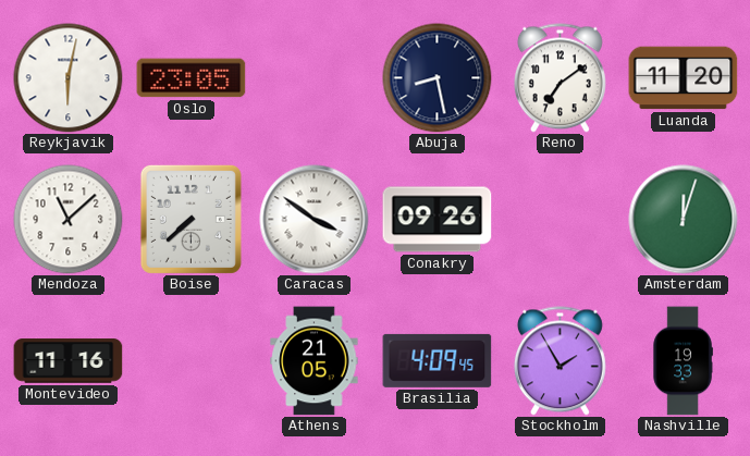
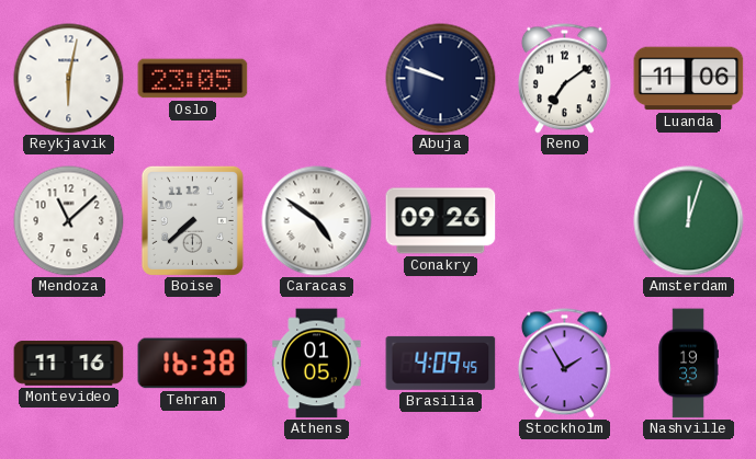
Abuja: 8:28 -> 9:48 (441, 79)
Luanda: 11:20 -> 11:06 (689, 79)
Caracas: 3:51 -> 4:51 (317, 221)
Tehran: none -> 16:38 (193, 364)
Athens: 21:05 -> 01:05 (317, 364)
